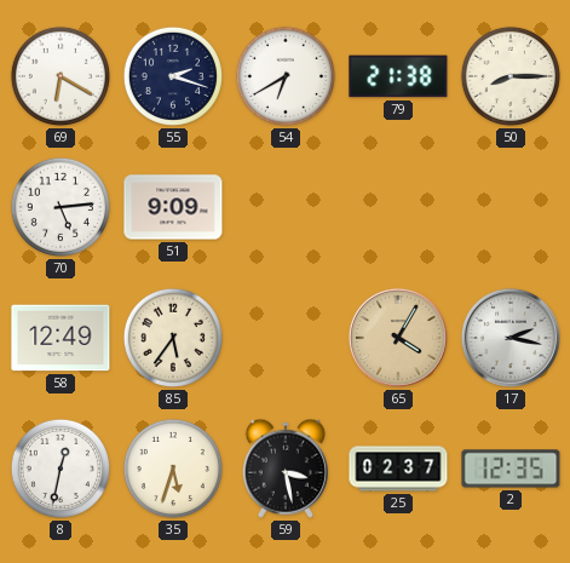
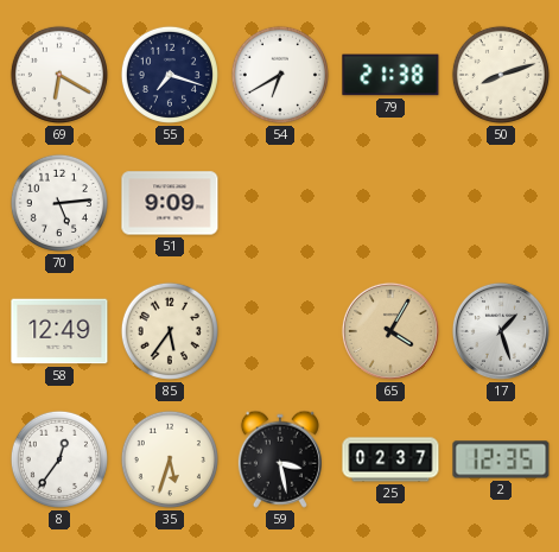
55: 2:18 -> 7:18 (170, 75)
50: 8:15 -> 8:12 (501, 75)
17: 2:17 -> 1:27 (501, 331)
8: 12:32 -> 12:36 (59, 459)
